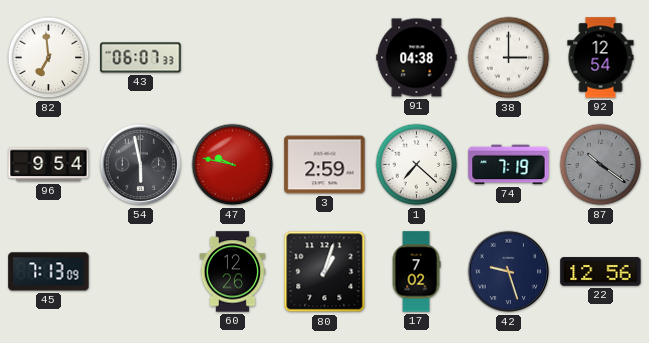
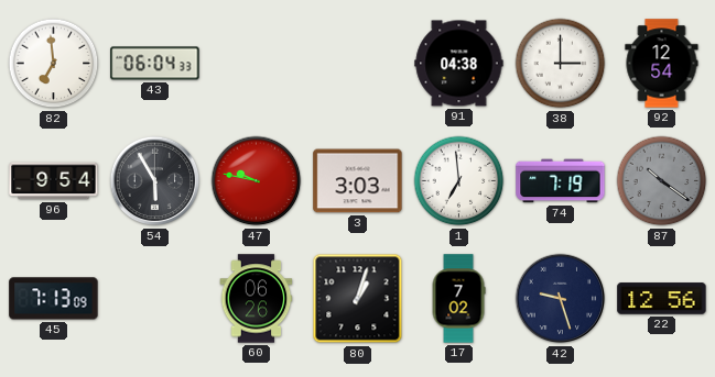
43: 06:07 -> 06:04 (155, 64)
54: 5:58 -> 5:55 (155, 181)
3: 2:59 -> 3:03 (358, 181)
1: 7:22 -> 6:59 (459, 181)
60: 12:26 -> 06:26 (257, 299)
